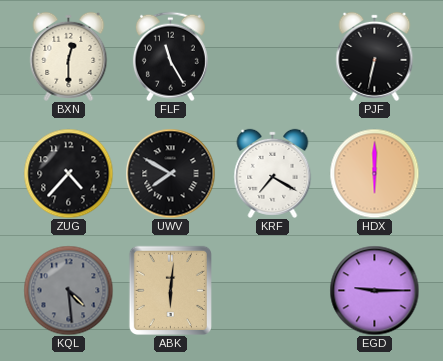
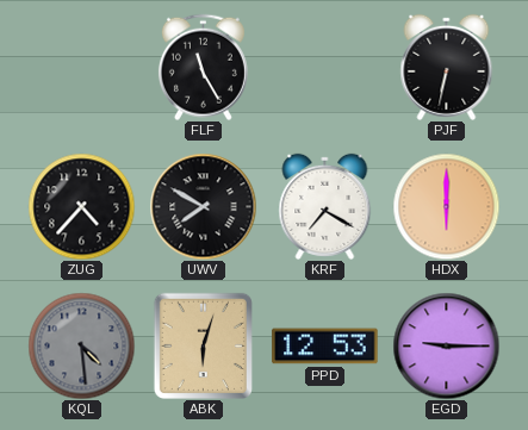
BXN: 12:30 -> none (69, 56)
ABK: 6:01 -> 6:03 (203, 345)
PPD: none -> 12:53 (325, 347)
